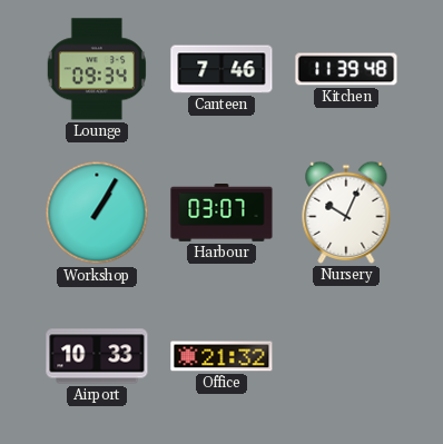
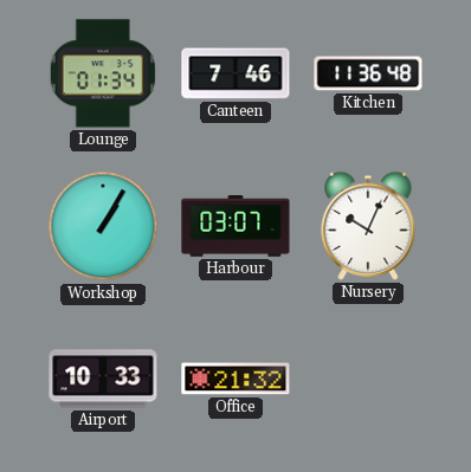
Lounge: 09:34 -> 01:34 (103, 73)
Kitchen: 11:39 -> 11:36 (368, 73)
